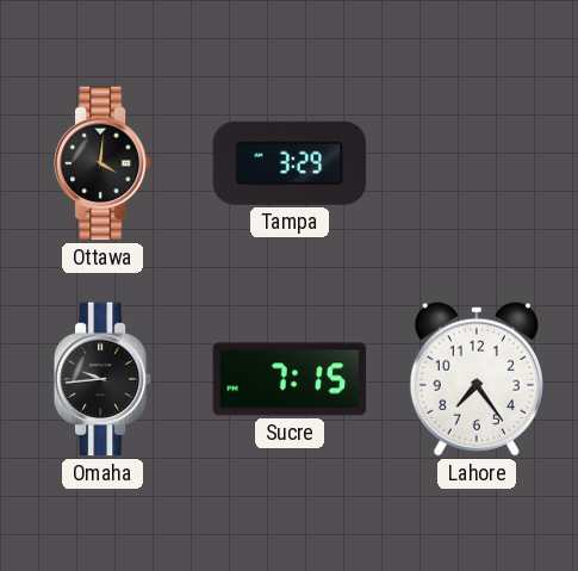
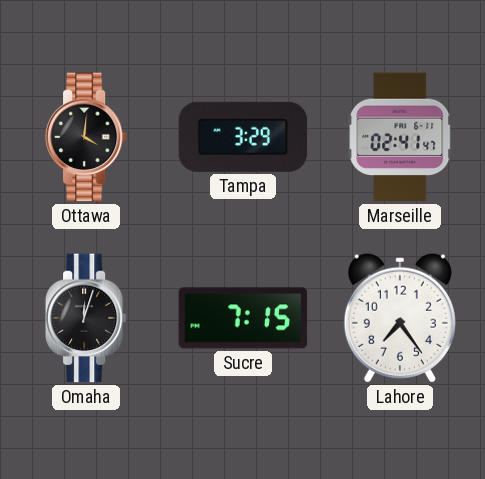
Marseille: none -> 02:41 (400, 137)
Omaha: 9:44 -> 12:03 (86, 318)
